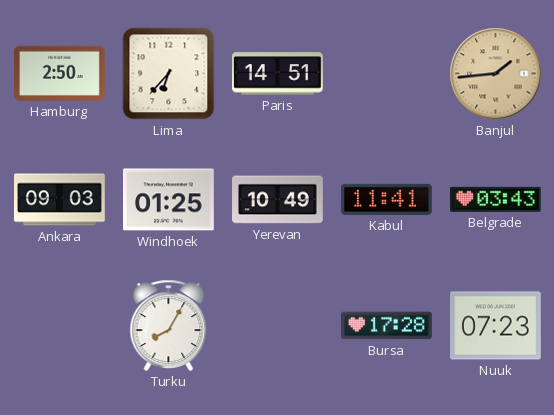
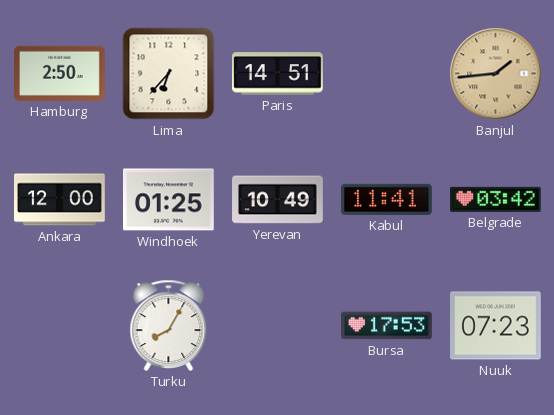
Ankara: 09:03 -> 12:00 (60, 200)
Belgrade: 03:43 -> 03:42 (496, 199)
Bursa: 17:28 -> 17:53 (387, 326)
